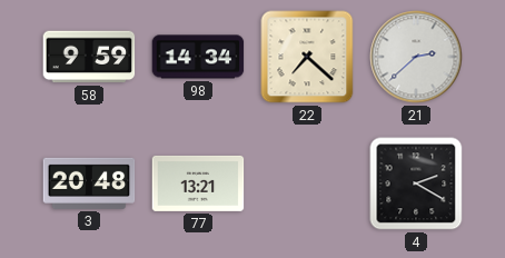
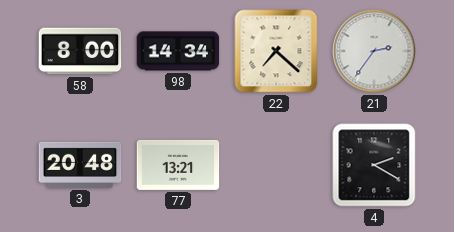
58: 9:59 -> 8:00 (80, 51)
21: 2:38 -> 2:36 (374, 51)
